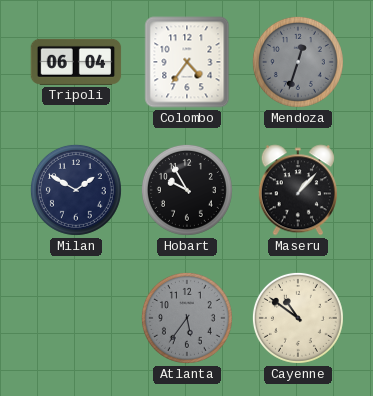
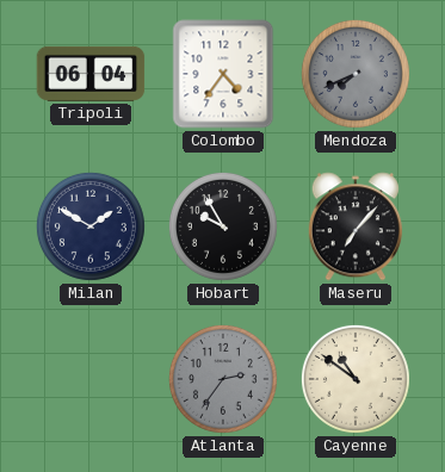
Mendoza: 12:33 -> 7:41 (356, 74)
Maseru: 1:07 -> 7:07 (356, 226)
Atlanta: 5:36 -> 2:36 (223, 379)
